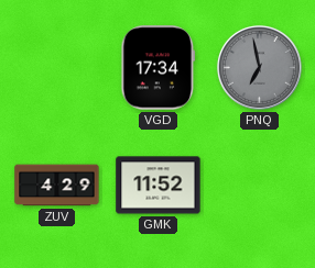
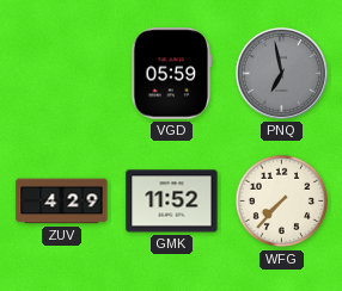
VGD: 17:34 -> 05:59 (172, 74)
WFG: none -> 7:37 (282, 202)
